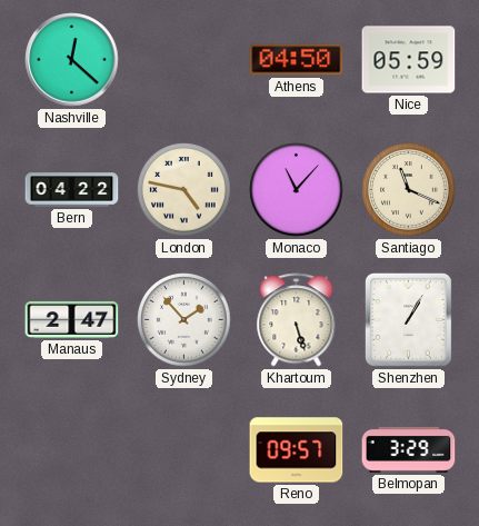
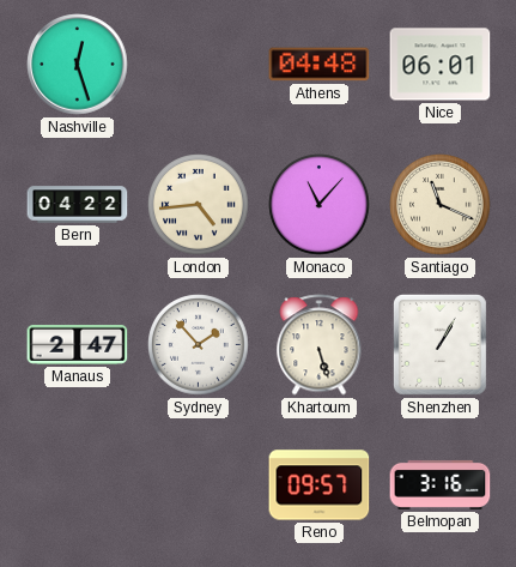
Nashville: 12:22 -> 12:27 (78, 65)
Athens: 04:50 -> 04:48 (320, 65)
Nice: 05:59 -> 06:01 (441, 65)
London: 4:47 -> 4:44 (199, 205)
Belmopan: 3:29 -> 3:16 (441, 484)
